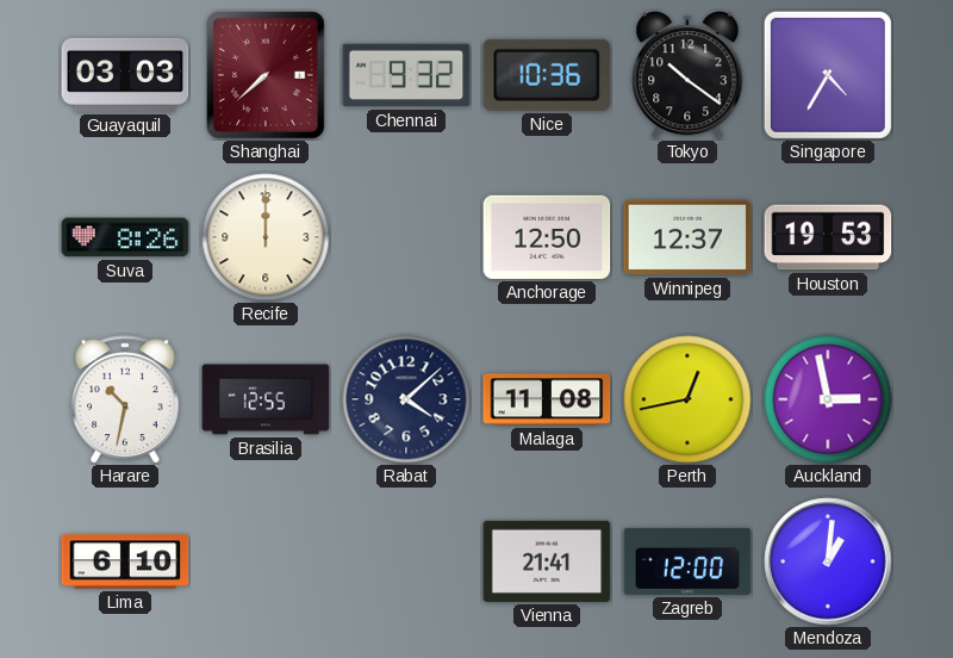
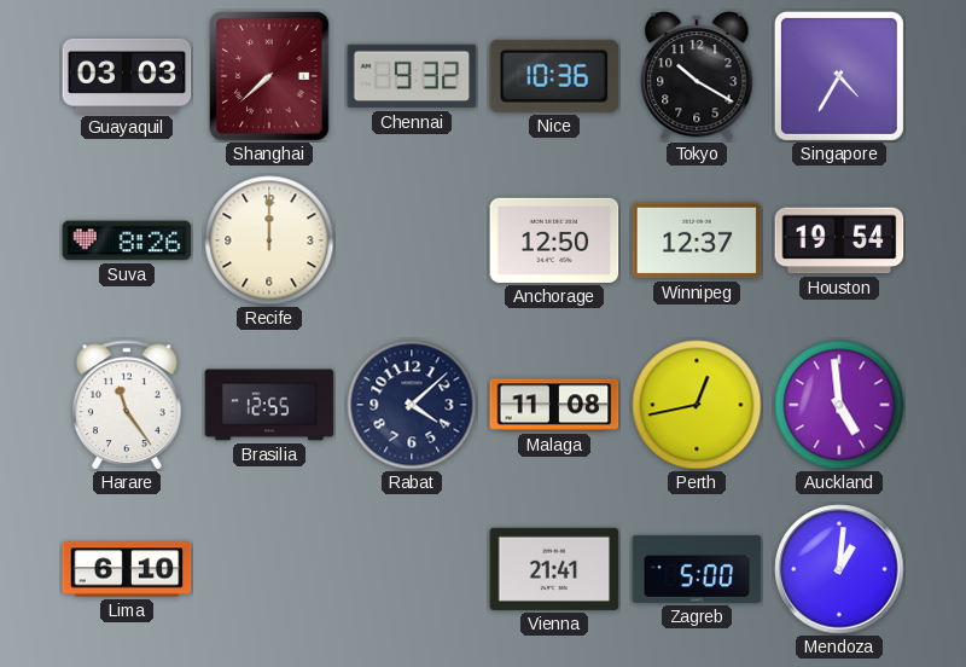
Tokyo: 10:21 -> 10:20 (697, 76)
Houston: 19:53 -> 19:54 (839, 240)
Harare: 10:32 -> 11:24 (128, 405)
Auckland: 2:58 -> 4:59 (839, 405)
Zagreb: 12:00 -> 5:00 (697, 569)
